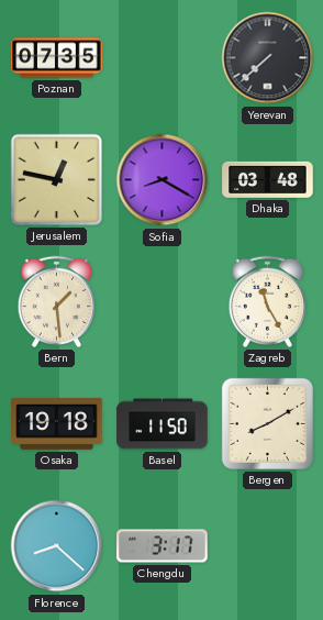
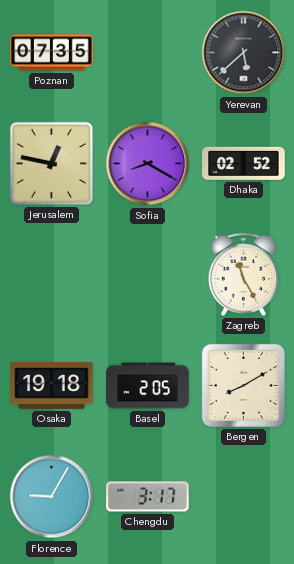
Yerevan: 7:38 -> 5:38 (244, 53)
Dhaka: 03:48 -> 02:52 (244, 163)
Bern: 1:29 -> none (56, 301)
Basel: 11:50 -> 2:05 (148, 386)
Florence: 8:22 -> 9:05 (52, 497)
